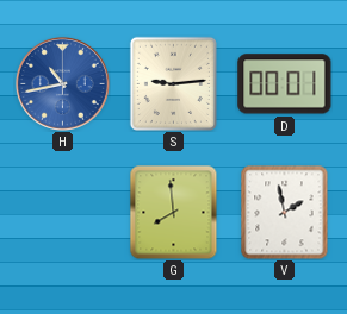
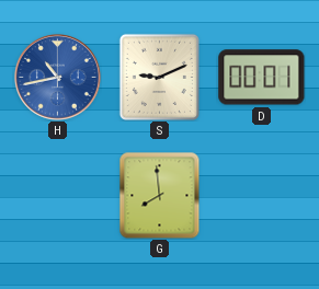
S: 9:14 -> 9:11 (159, 77)
V: 1:58 -> none (285, 213)
